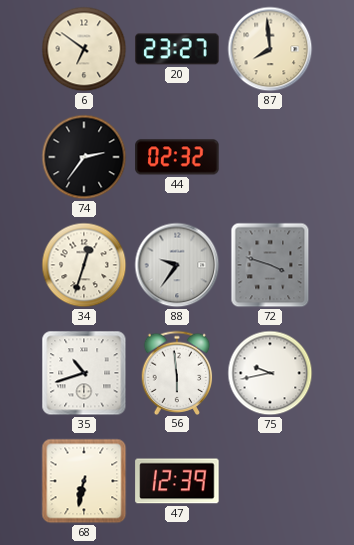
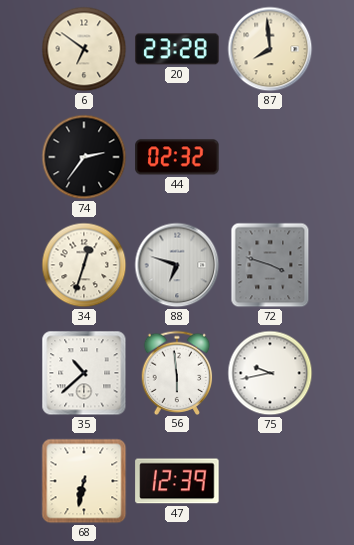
20: 23:27 -> 23:28 (177, 49)
88: 9:36 -> 6:48 (177, 265)
35: 10:42 -> 10:38 (84, 373)
